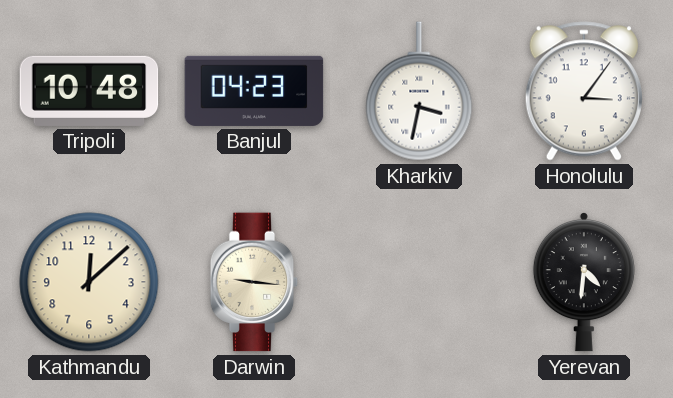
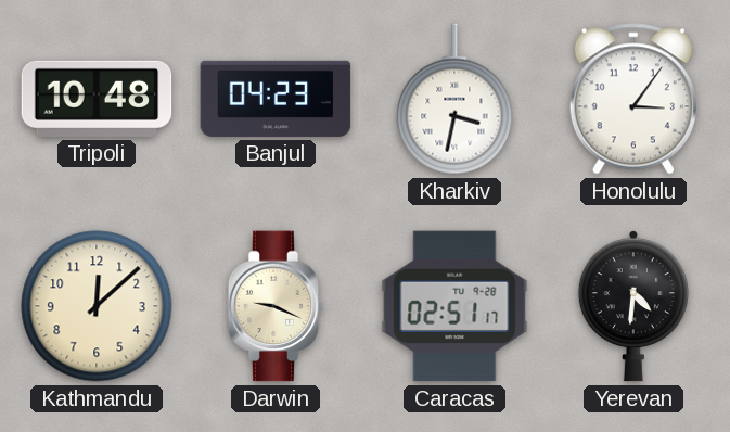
Darwin: 9:16 -> 9:19 (276, 306)
Caracas: none -> 02:51 (454, 306)
